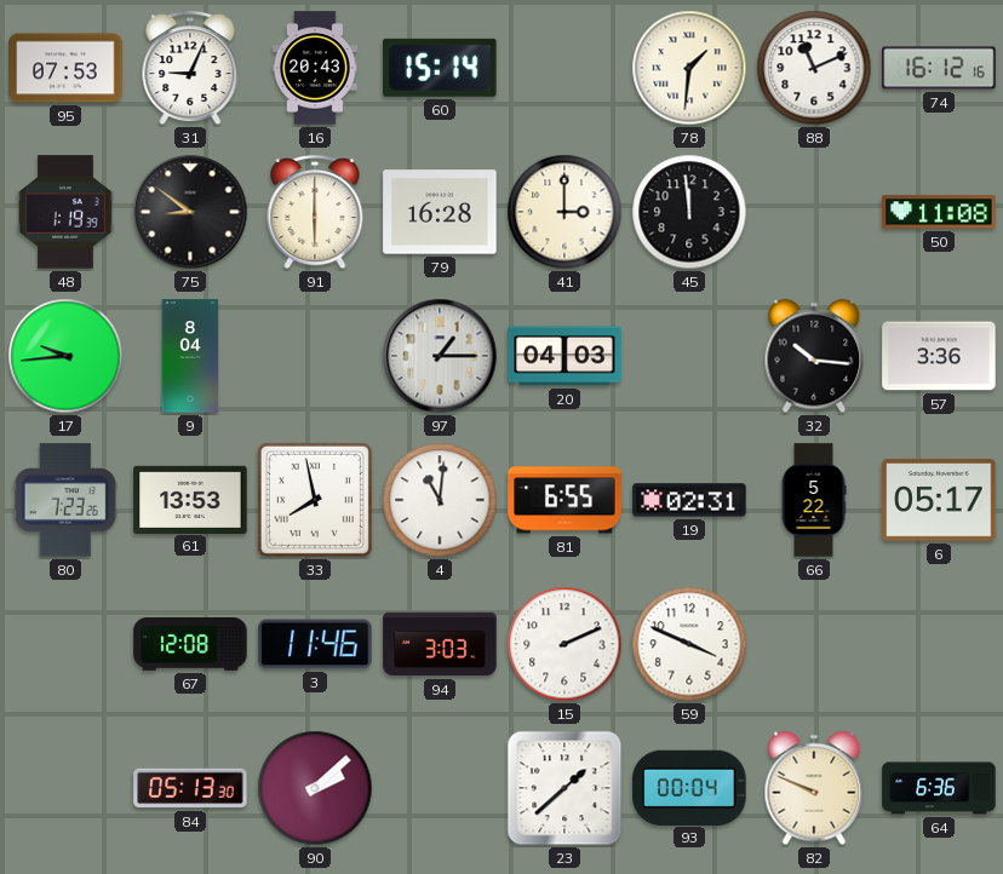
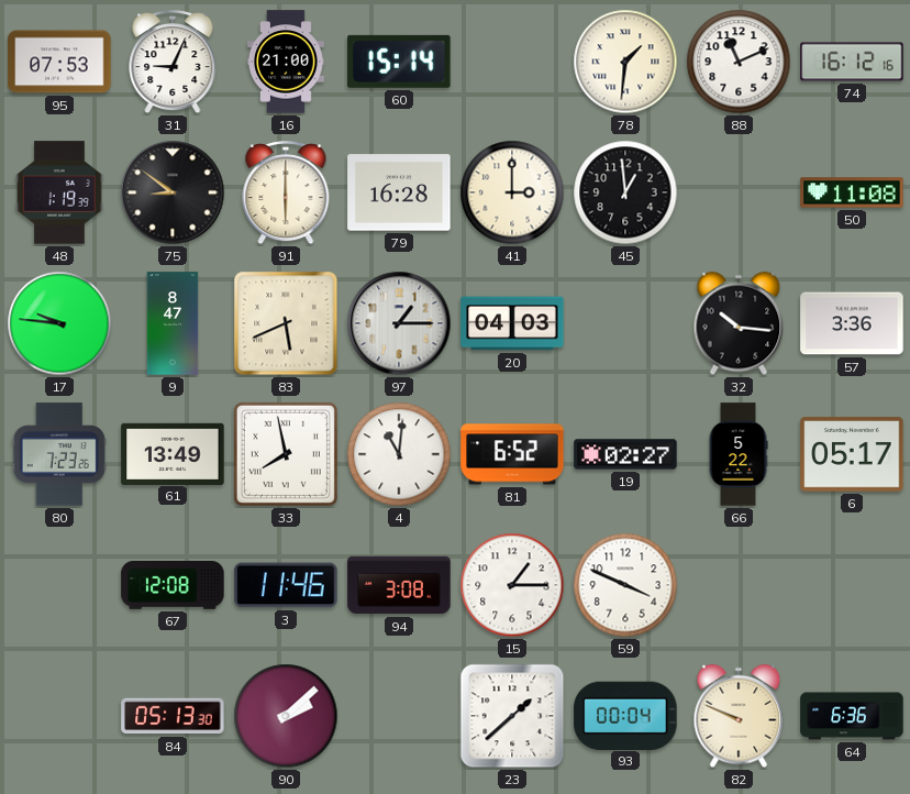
16: 20:43 -> 21:00 (286, 62)
45: 11:59 -> 12:59 (625, 192)
17: 9:44 -> 9:46 (59, 323)
9: 8:04 -> 8:47 (173, 323)
83: none -> 5:41 (286, 323)
61: 13:53 -> 13:49 (173, 453)
81: 6:55 -> 6:52 (512, 454)
19: 02:31 -> 02:27 (625, 454)
94: 3:03 -> 3:08 (399, 585)
15: 2:11 -> 1:15 (512, 585)
